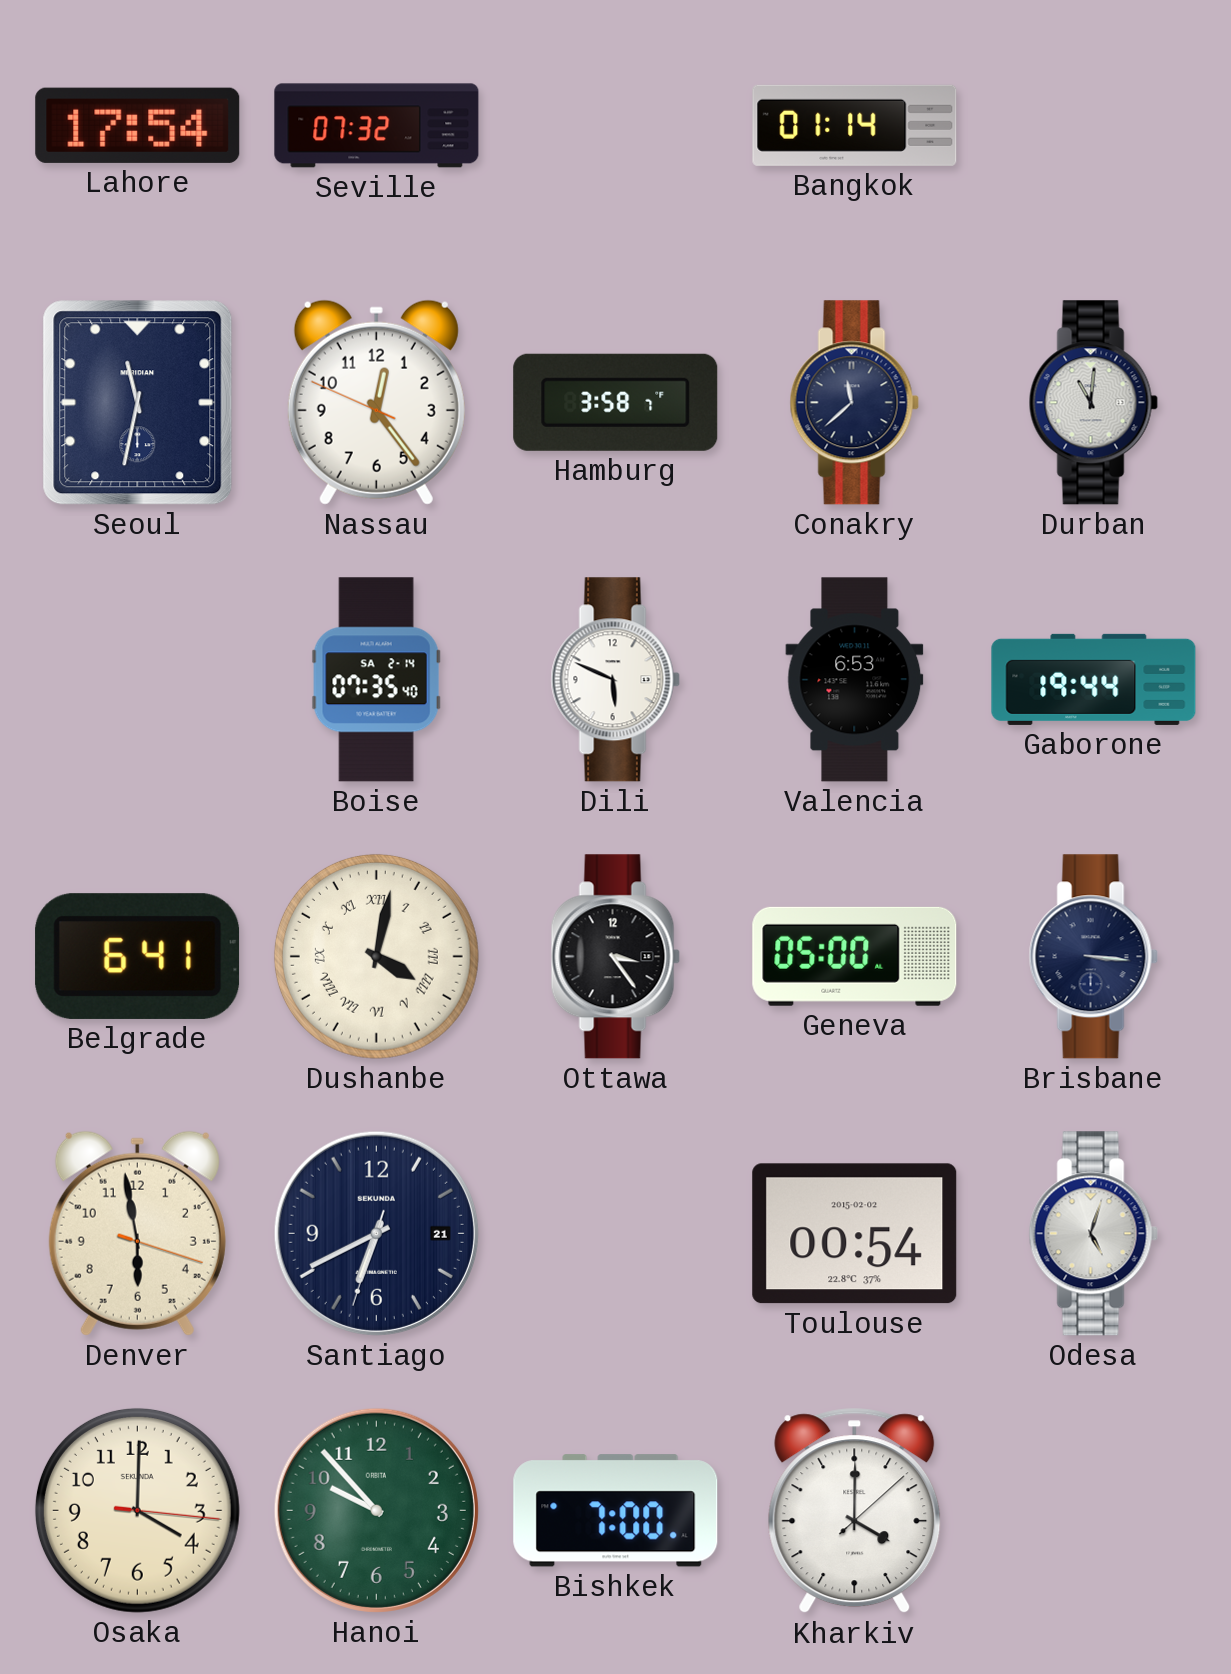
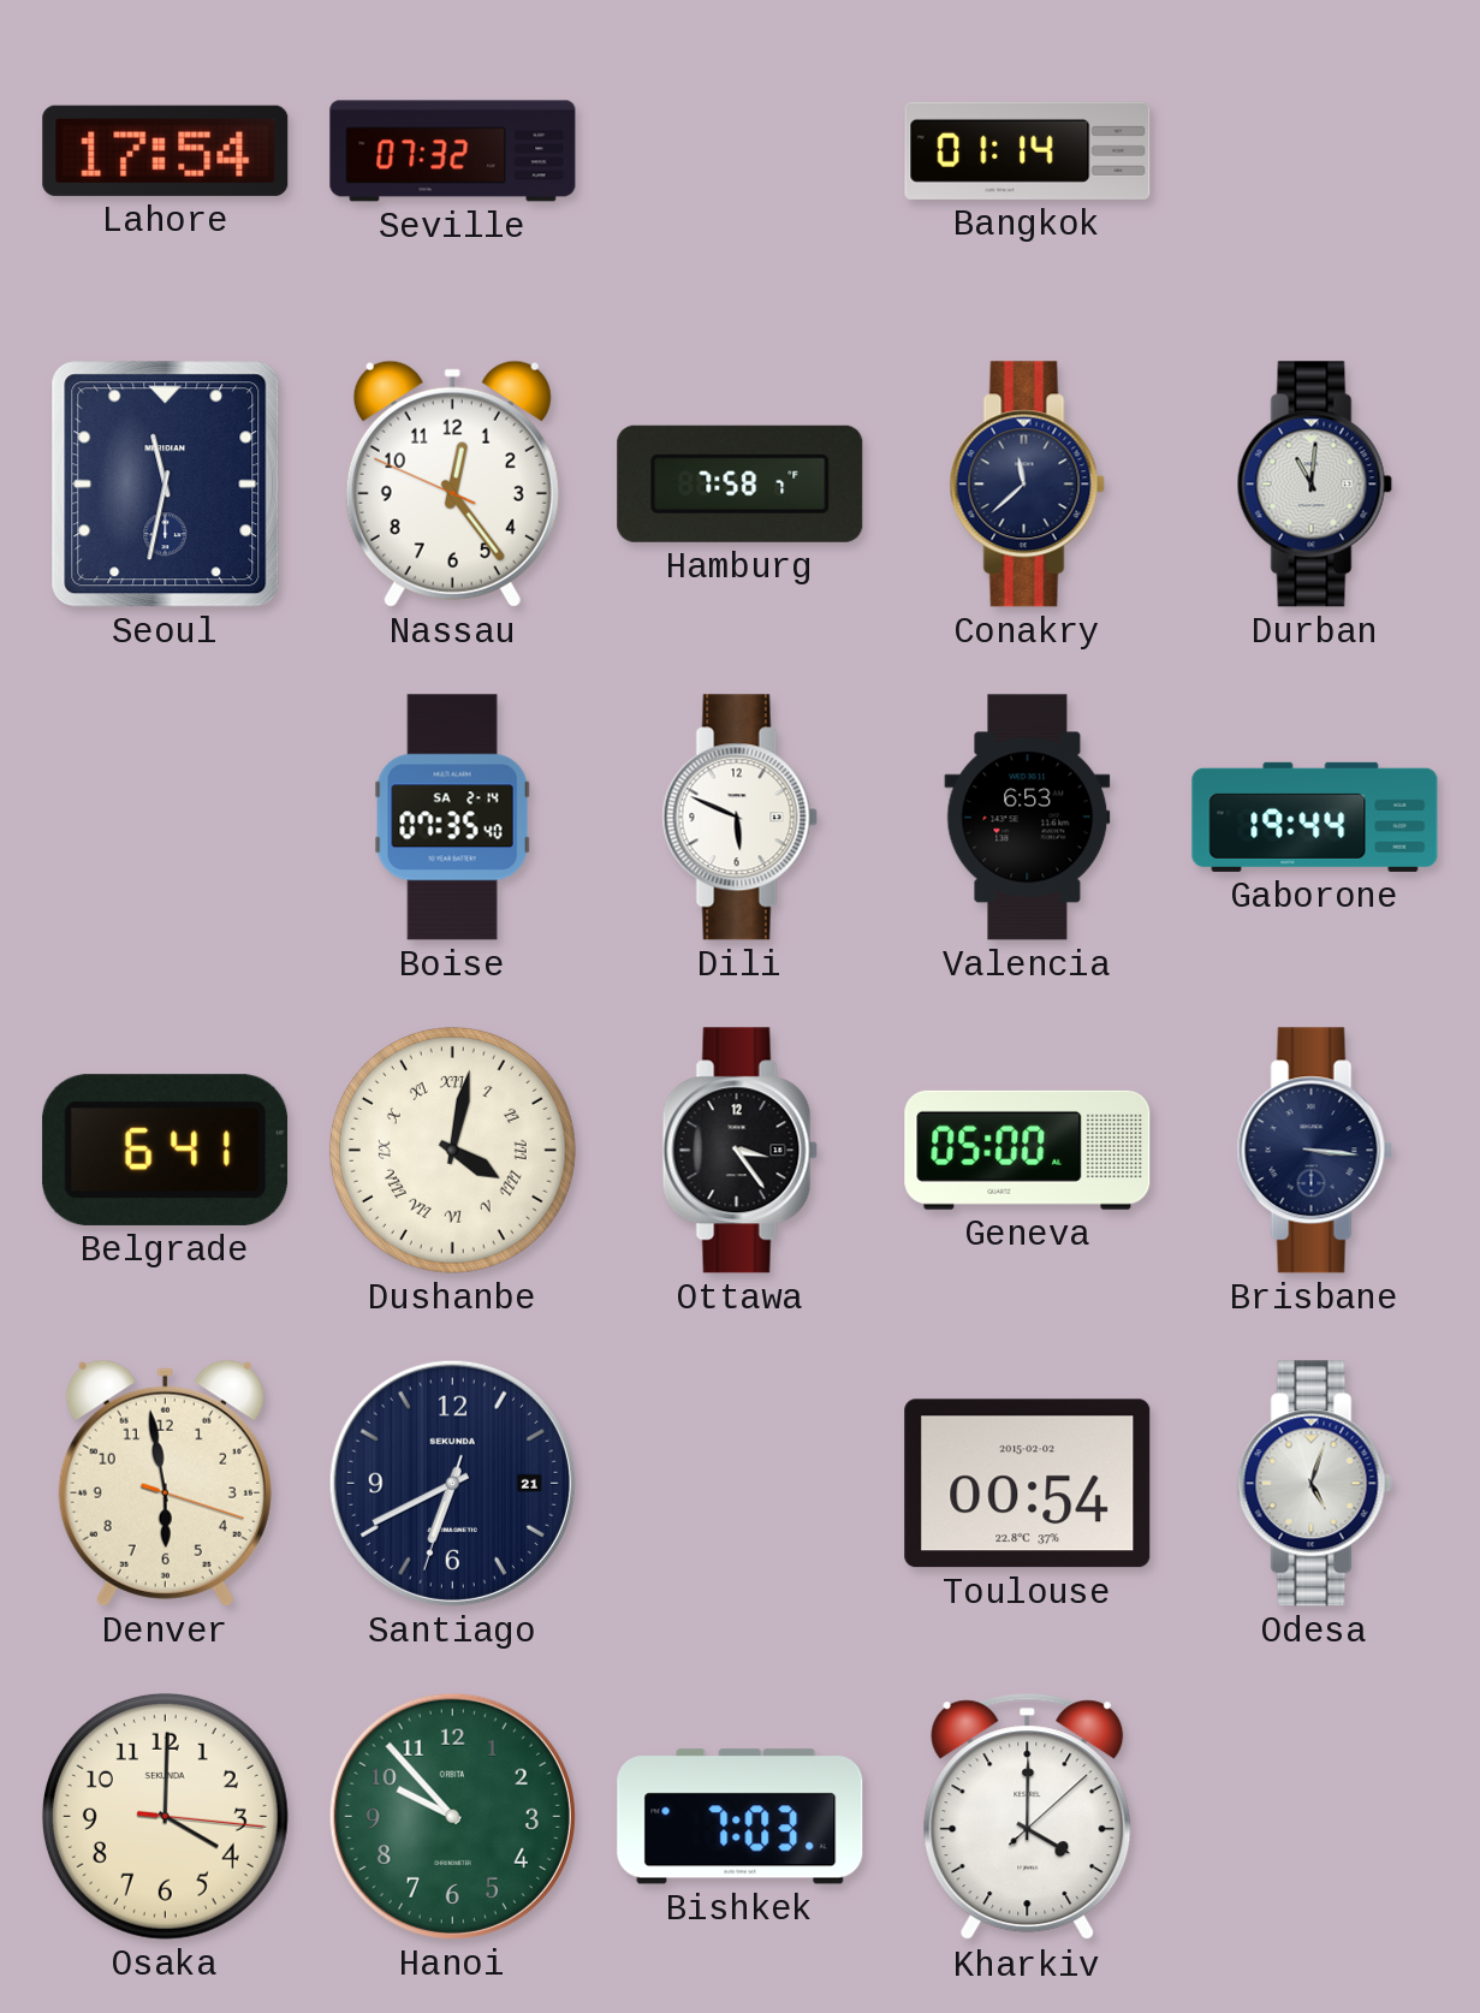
Hamburg: 3:58 -> 7:58 (741, 483)
Bishkek: 7:00 -> 7:03 (741, 1817)
